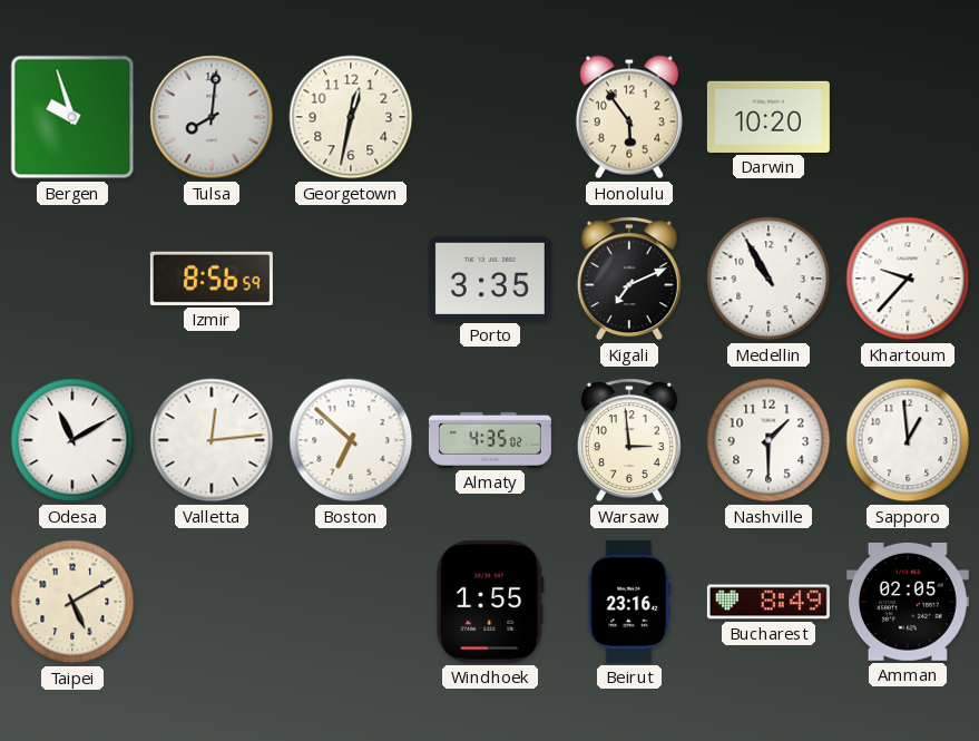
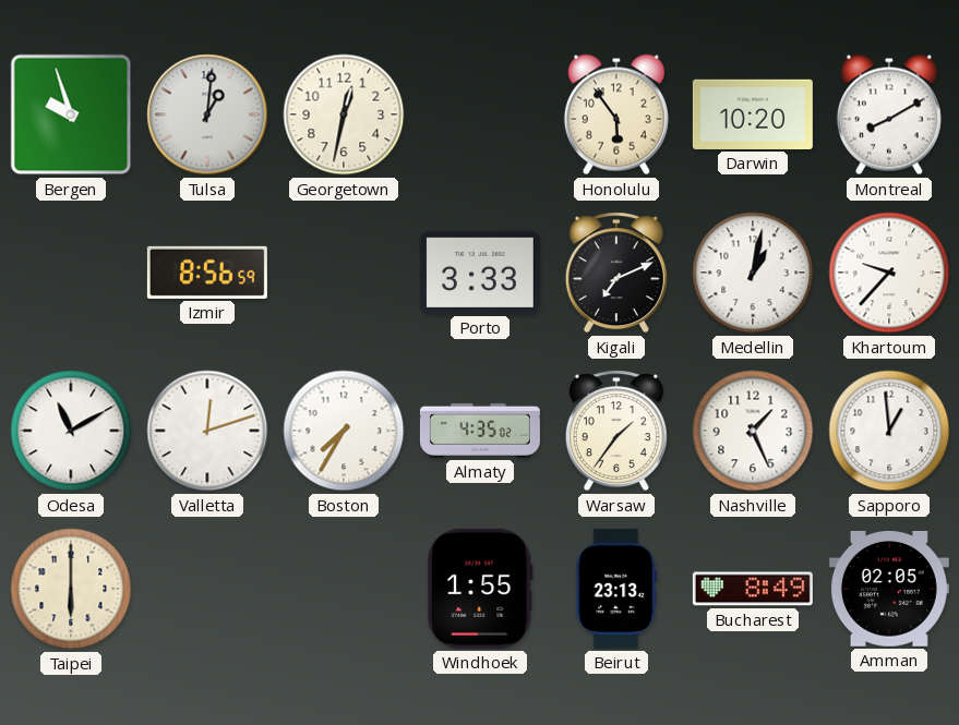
Tulsa: 8:01 -> 1:01 (207, 114)
Montreal: none -> 8:10 (889, 114)
Porto: 3:35 -> 3:33 (480, 273)
Medellin: 10:55 -> 1:02 (753, 273)
Valletta: 12:14 -> 12:12 (207, 431)
Boston: 6:52 -> 7:35 (344, 431)
Warsaw: 2:59 -> 1:36 (616, 431)
Nashville: 1:30 -> 1:26 (753, 431)
Taipei: 5:10 -> 6:00 (71, 589)
Beirut: 23:16 -> 23:13 (616, 589)
